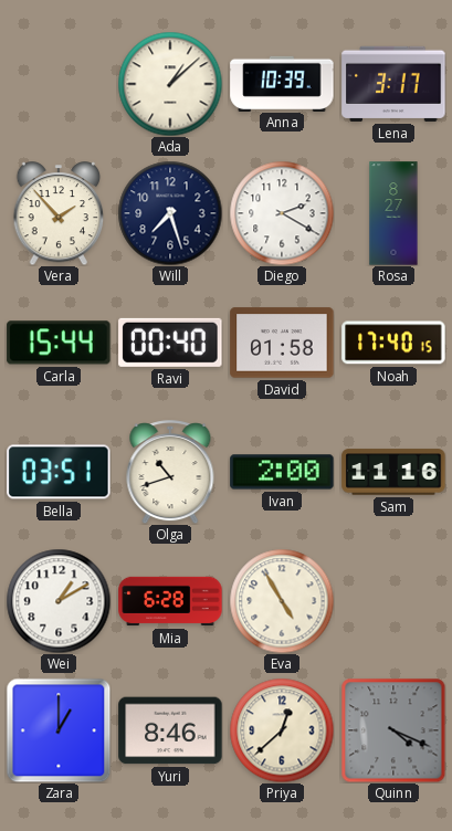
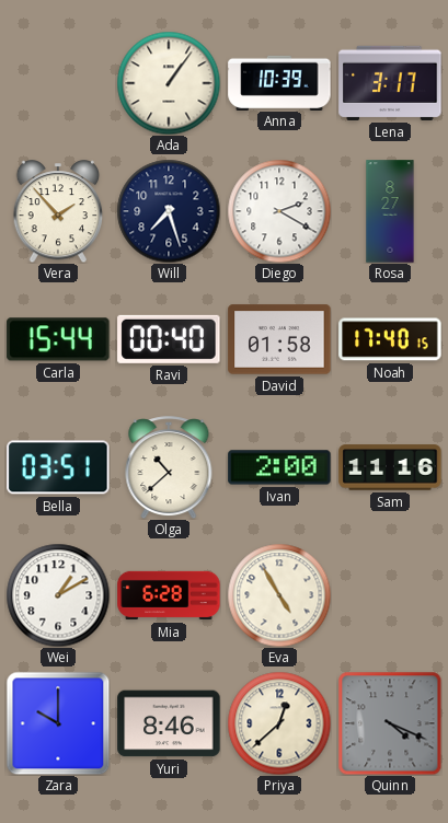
Ada: 1:08 -> 1:06 (169, 83)
Olga: 10:42 -> 10:38 (169, 467)
Zara: 1:00 -> 10:00 (58, 723)
